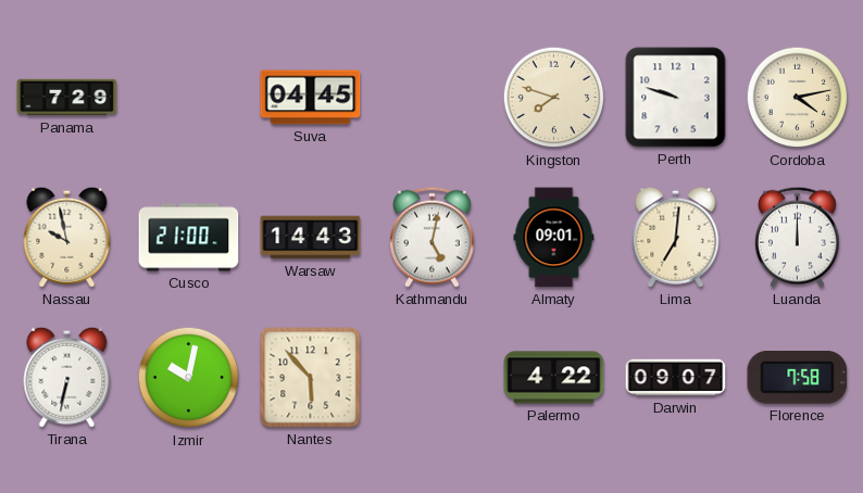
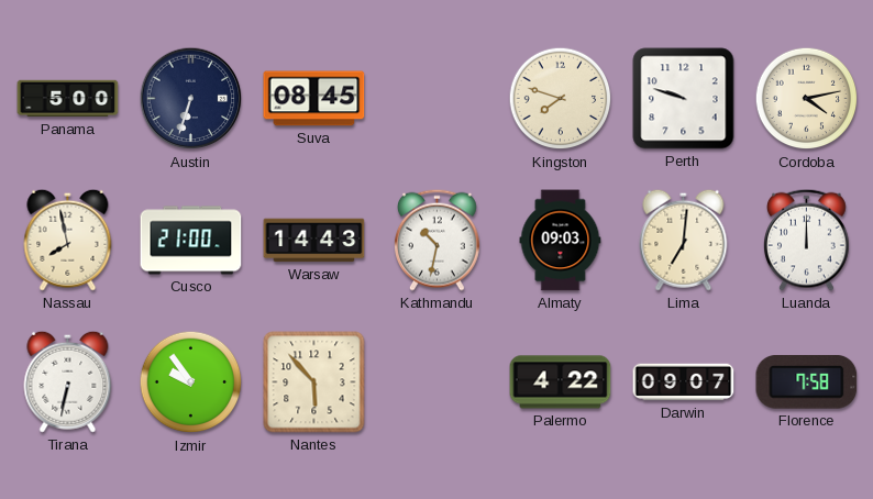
Panama: 7:29 -> 5:00 (68, 99)
Austin: none -> 6:33 (191, 99)
Suva: 04:45 -> 08:45 (314, 99)
Nassau: 9:58 -> 7:58 (68, 240)
Kathmandu: 5:02 -> 10:32 (438, 240)
Almaty: 09:01 -> 09:03 (561, 241)
Izmir: 10:02 -> 9:54 (191, 382)
